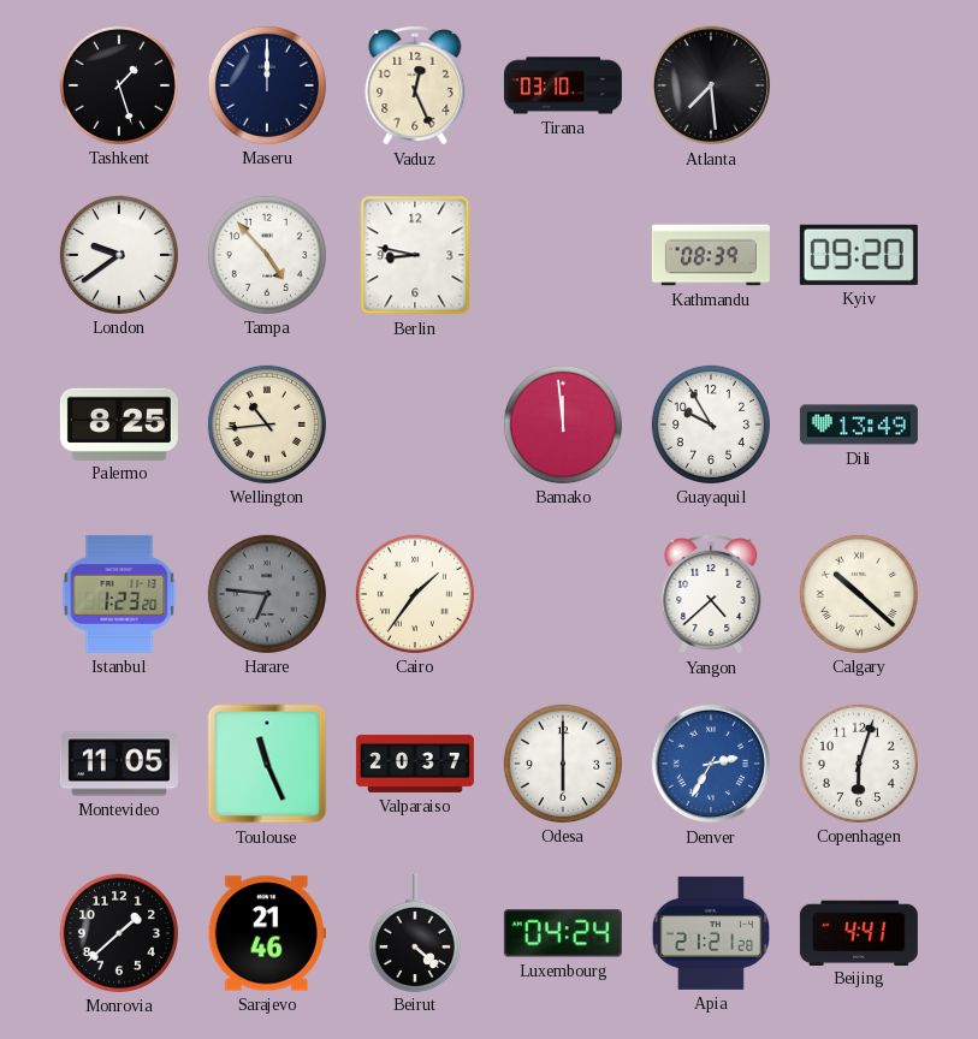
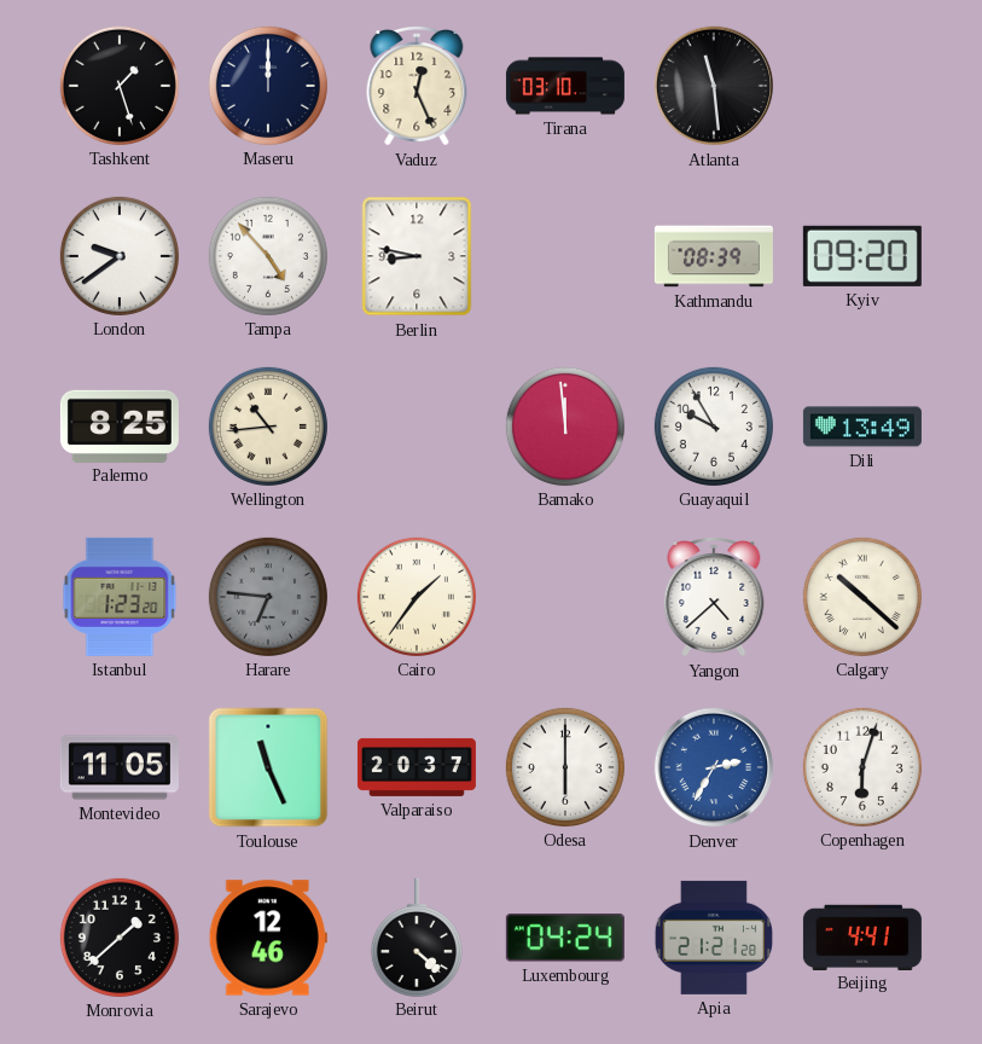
Atlanta: 7:29 -> 11:29 (714, 86)
Sarajevo: 21:46 -> 12:46 (268, 938)
